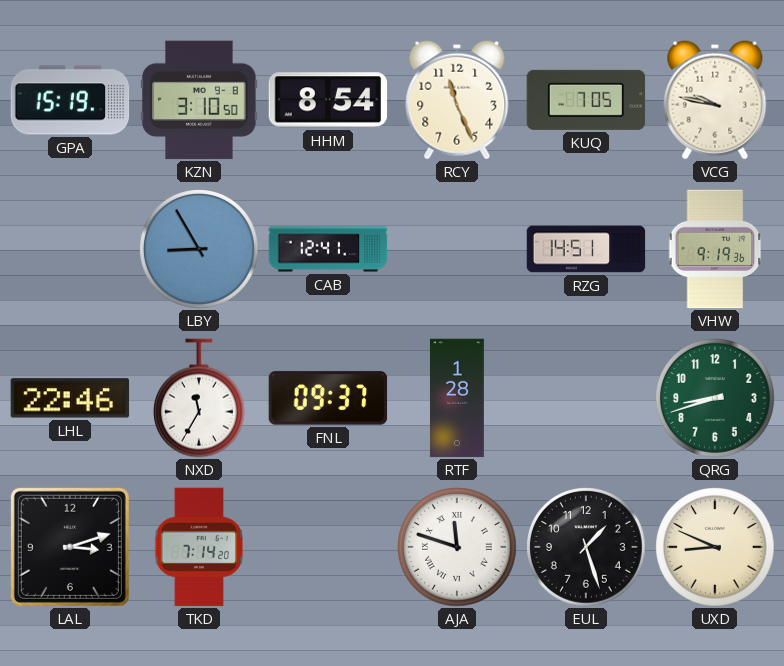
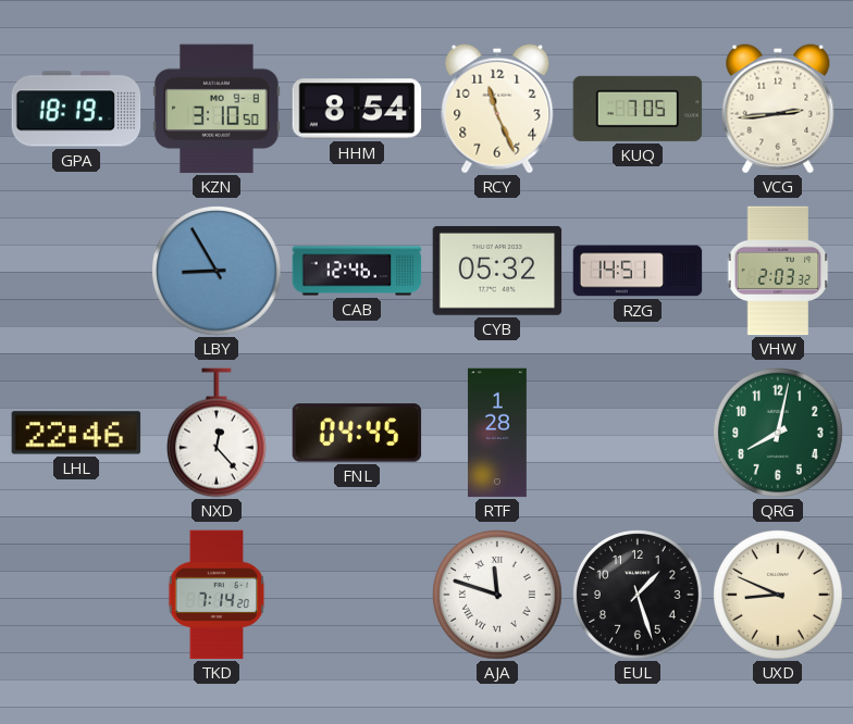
GPA: 15:19 -> 18:19 (76, 109)
VCG: 9:47 -> 2:44 (778, 109)
CAB: 12:41 -> 12:46 (357, 271)
CYB: none -> 05:32 (497, 271)
VHW: 9:19 -> 2:03 (778, 271)
NXD: 11:35 -> 12:23 (217, 433)
FNL: 09:37 -> 04:45 (357, 433)
QRG: 8:42 -> 8:02 (779, 434)
LAL: 3:12 -> none (70, 547)
